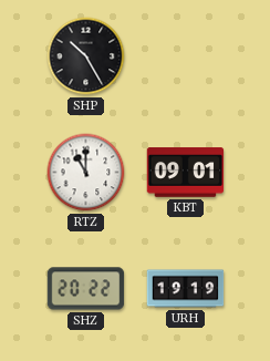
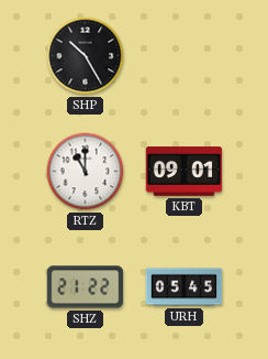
SHZ: 20:22 -> 21:22 (86, 287)
URH: 19:19 -> 05:45 (185, 287)
